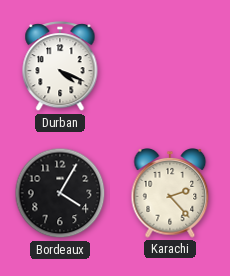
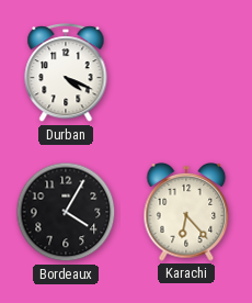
Karachi: 2:23 -> 6:23 (186, 212)
